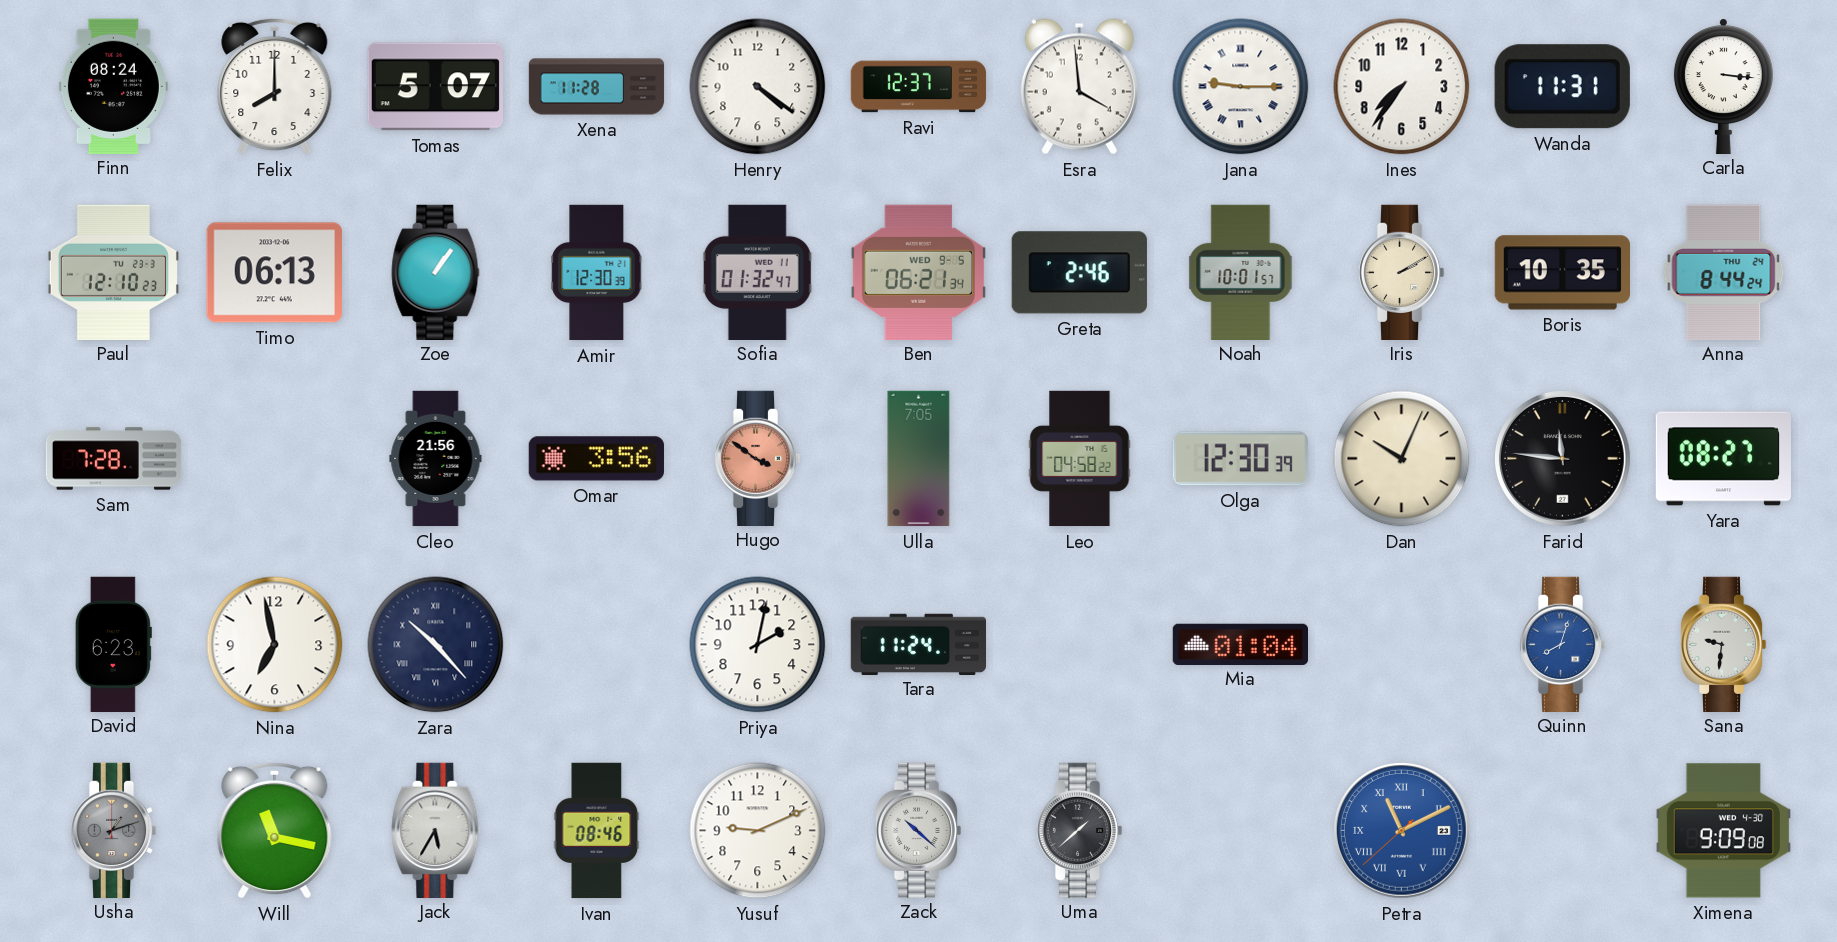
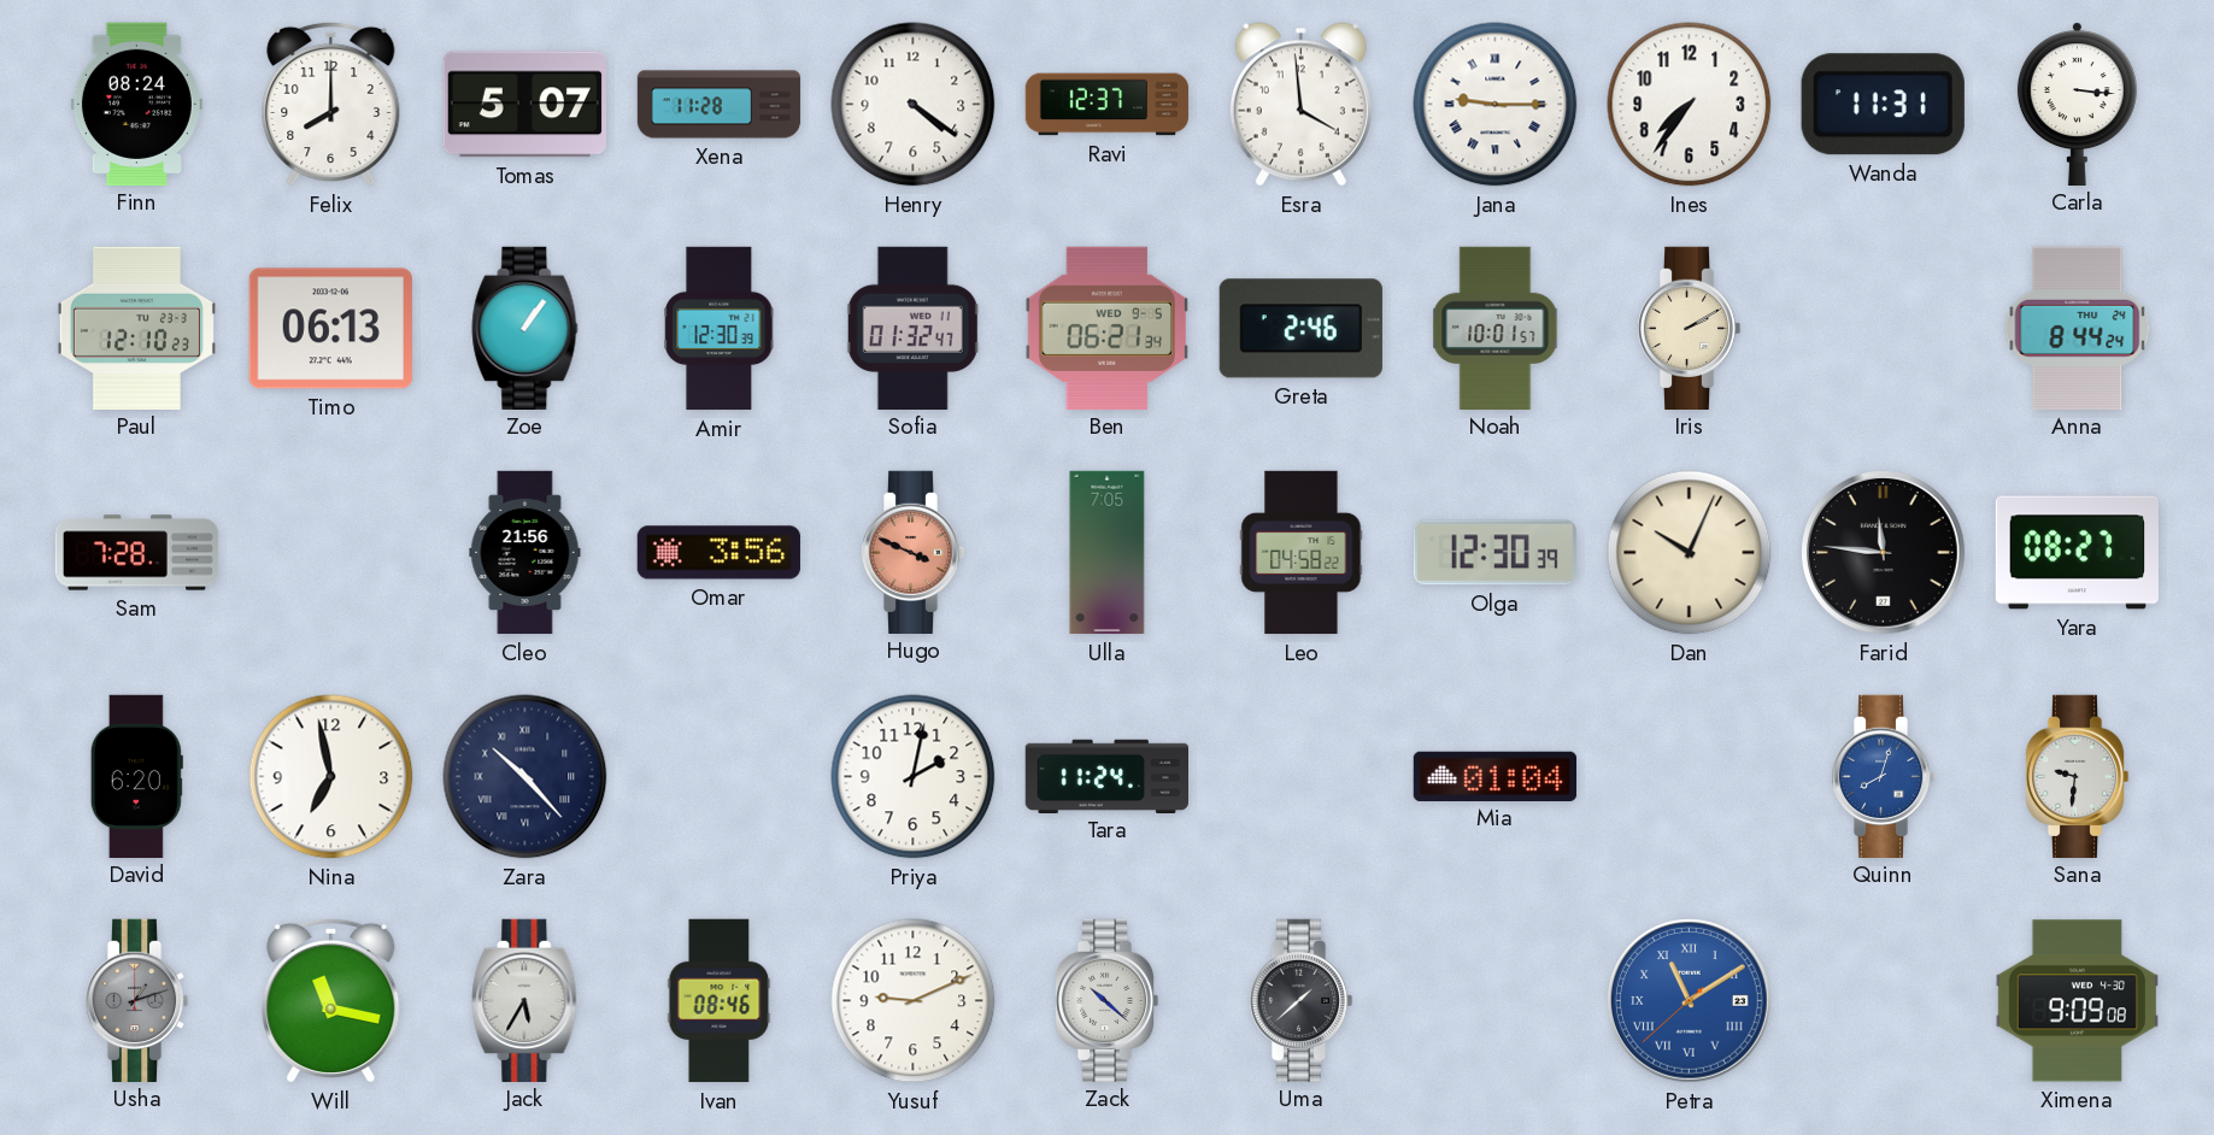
Boris: 10:35 -> none (1562, 273)
Hugo: 3:51 -> 3:49 (912, 552)
David: 6:23 -> 6:20 (136, 776)
Petra: 11:10 -> 11:09 (1690, 1001)
